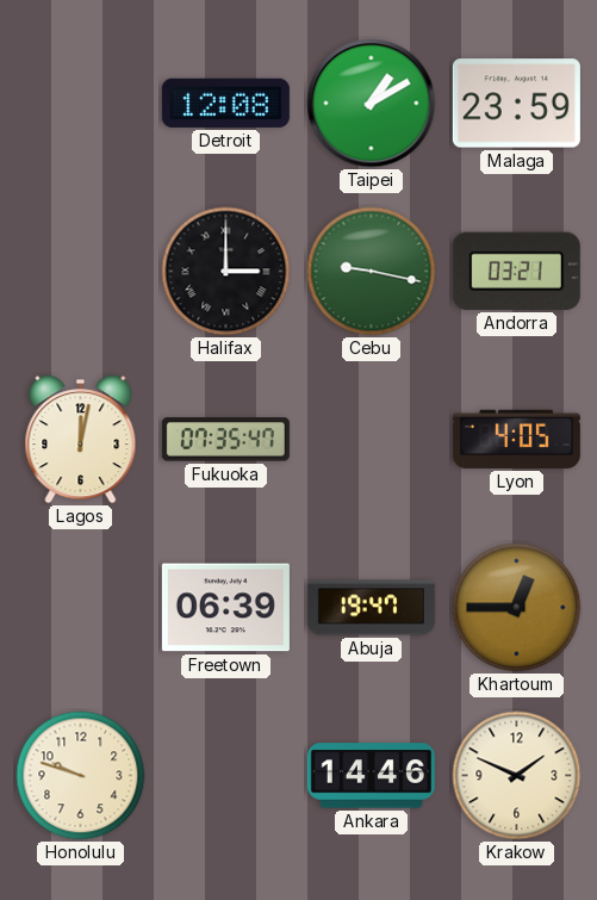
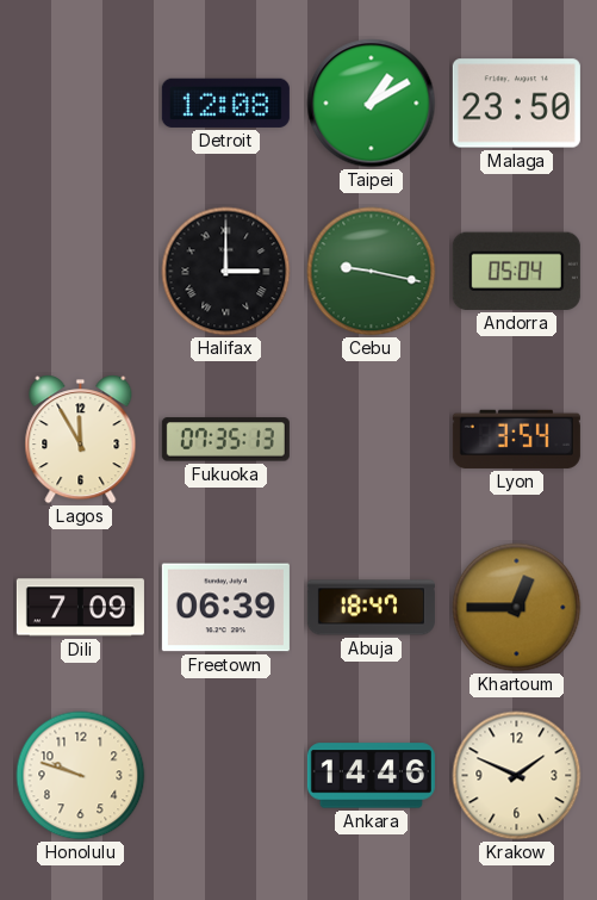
Malaga: 23:59 -> 23:50 (516, 104)
Andorra: 03:21 -> 05:04 (516, 271)
Lagos: 12:02 -> 11:55 (81, 440)
Fukuoka: 07:35:47 -> 07:35:13 (225, 440)
Lyon: 4:05 -> 3:54 (516, 439)
Dili: none -> 7:09 (80, 608)
Abuja: 19:47 -> 18:47 (371, 608)
